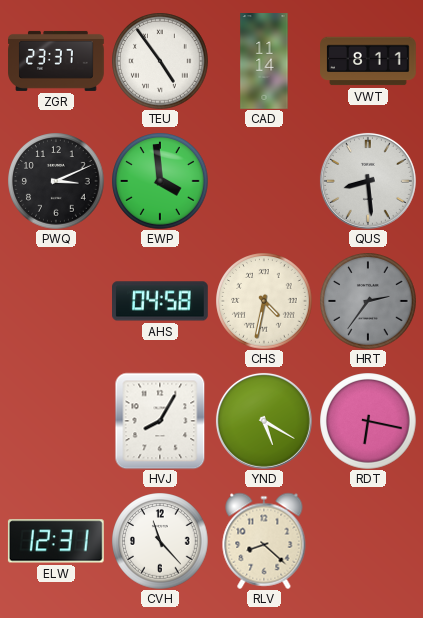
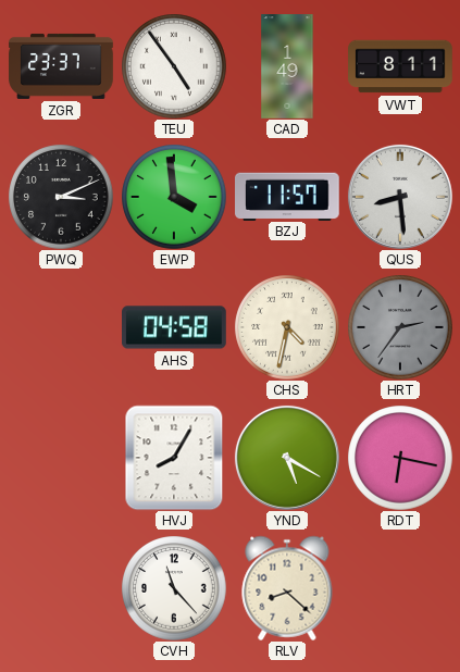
CAD: 11:14 -> 1:49 (287, 66)
BZJ: none -> 11:57 (288, 196)
ELW: 12:31 -> none (56, 541)
